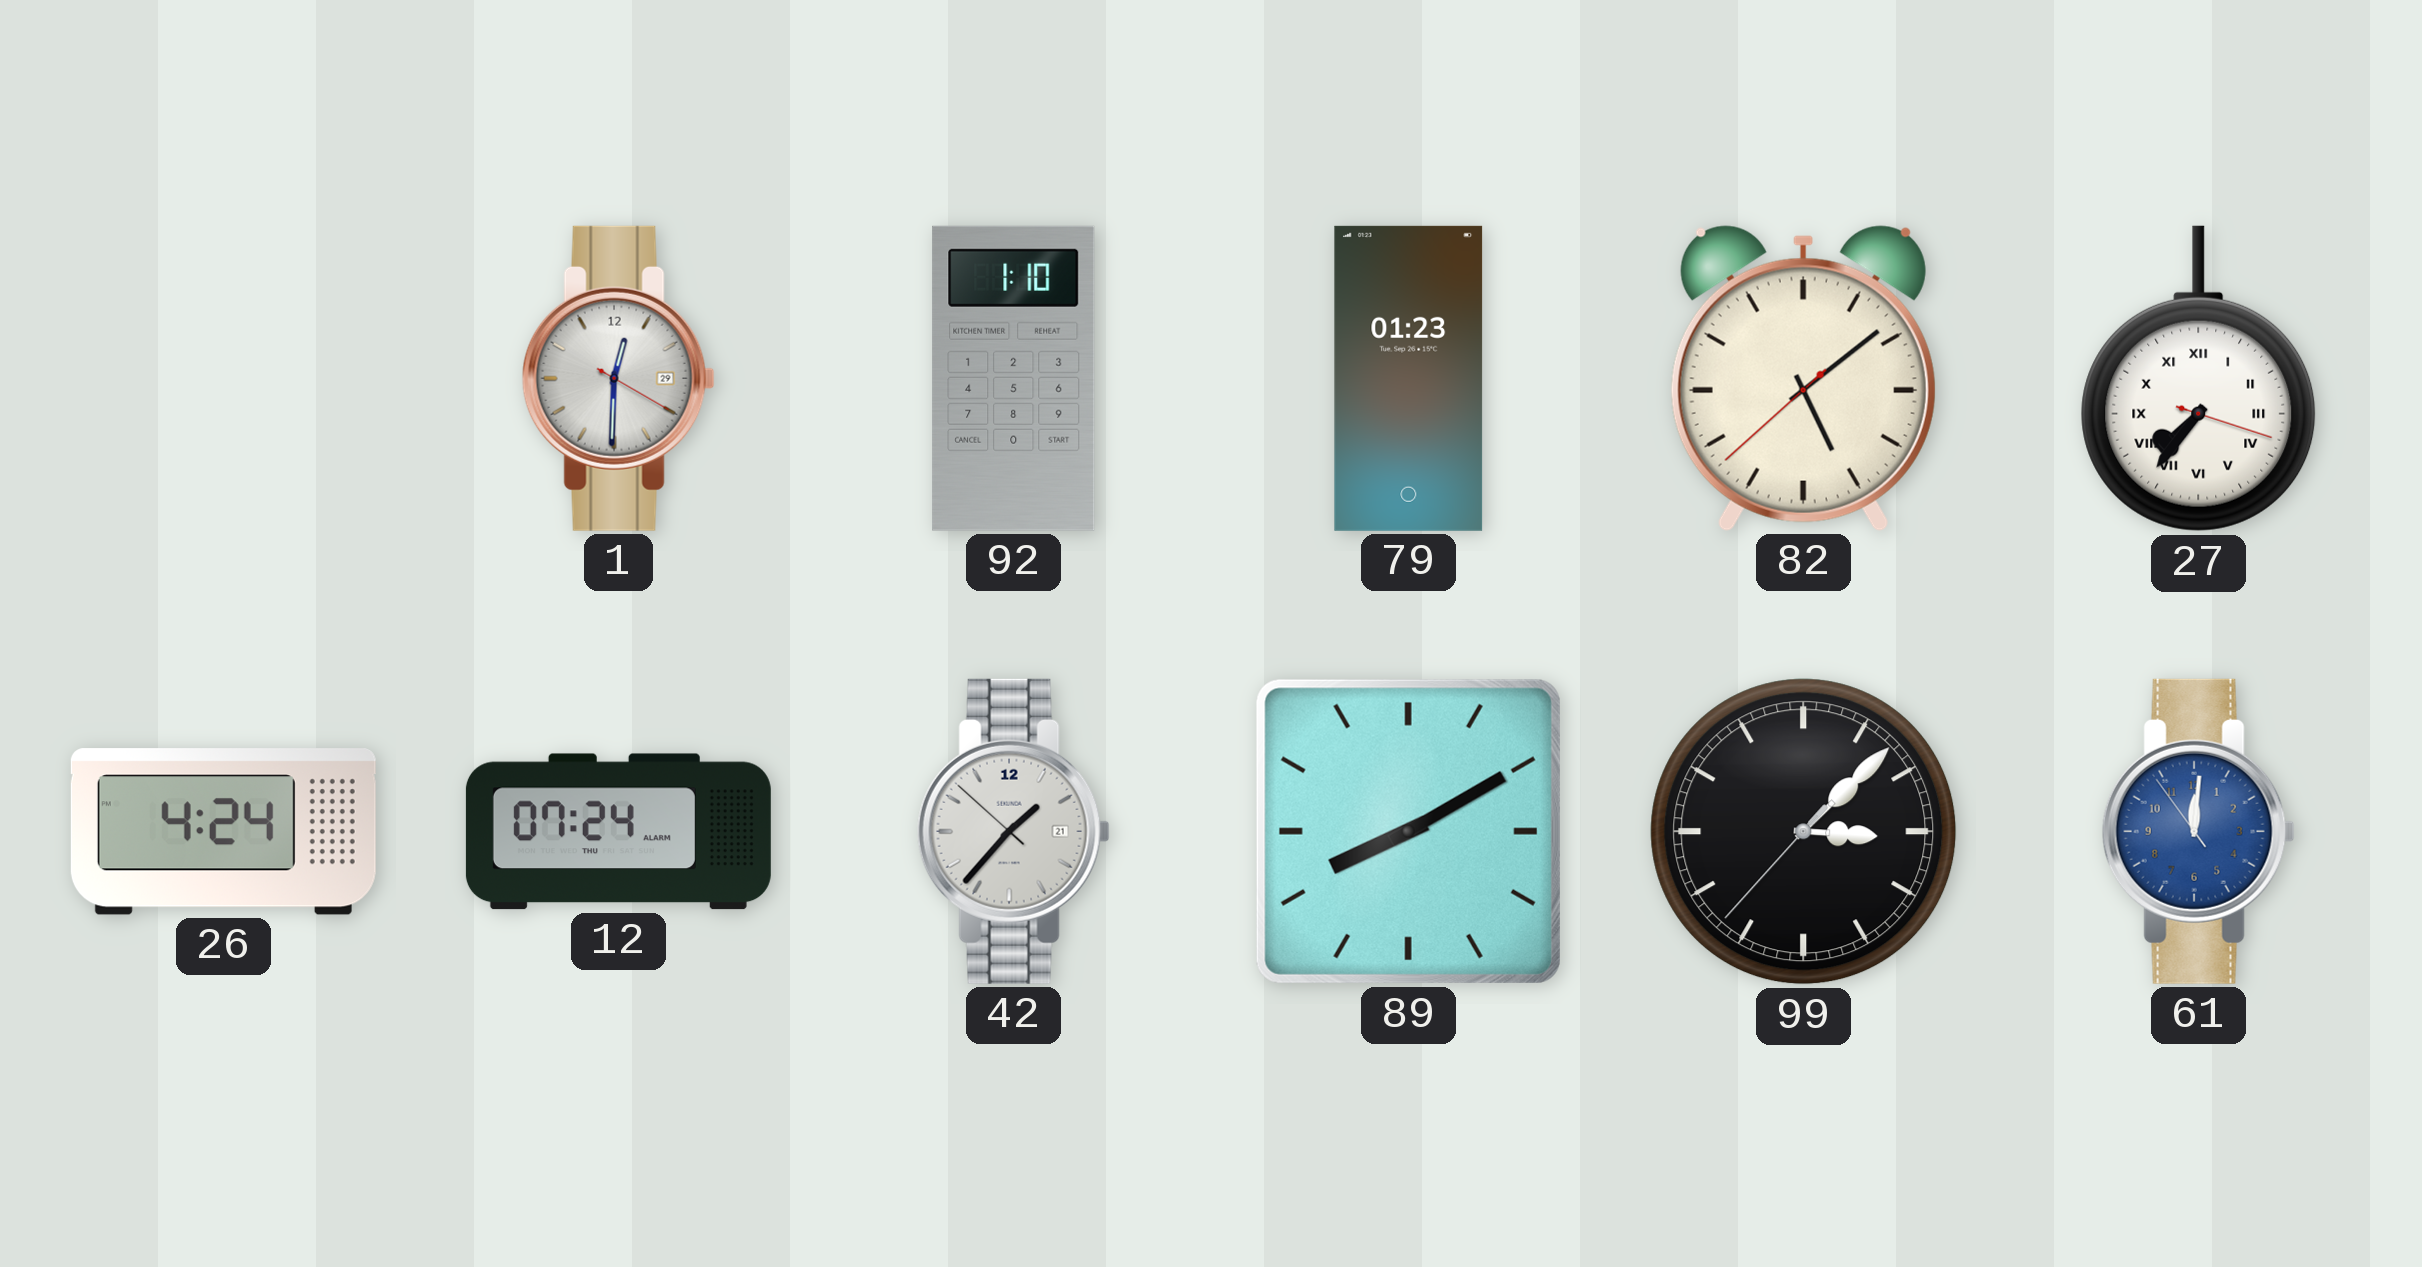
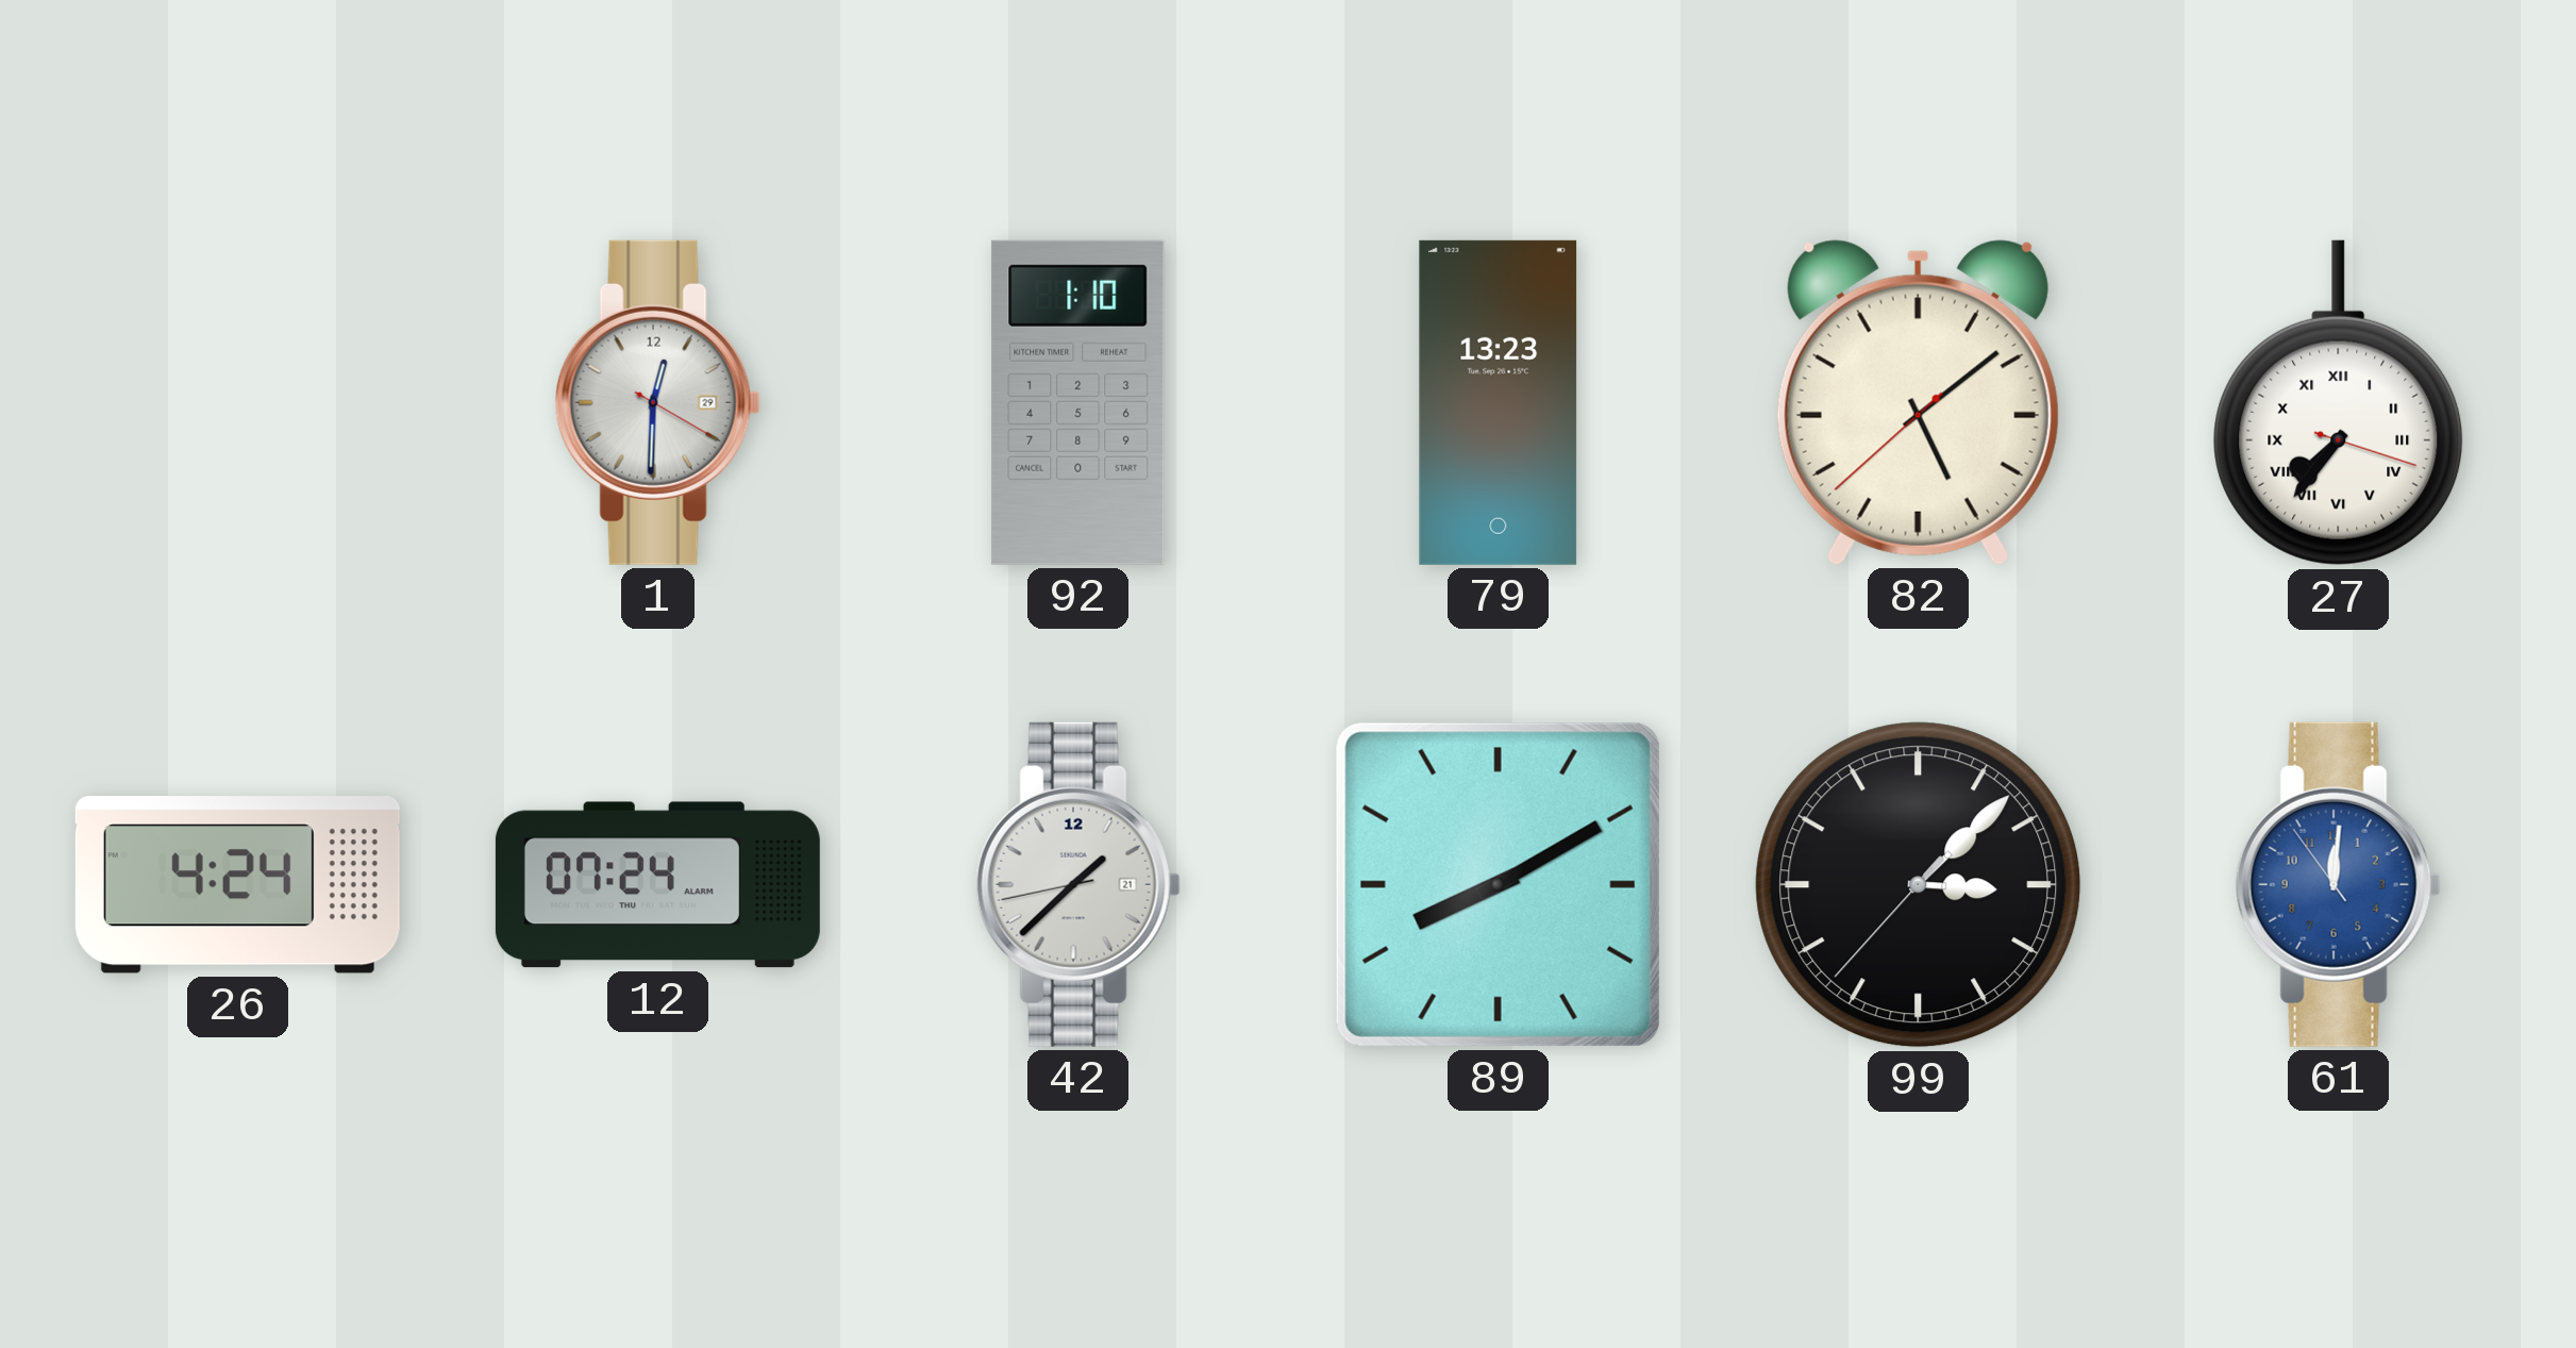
79: 01:23 -> 13:23 (1499, 402)
42: 1:36 -> 1:37 (1077, 884)
